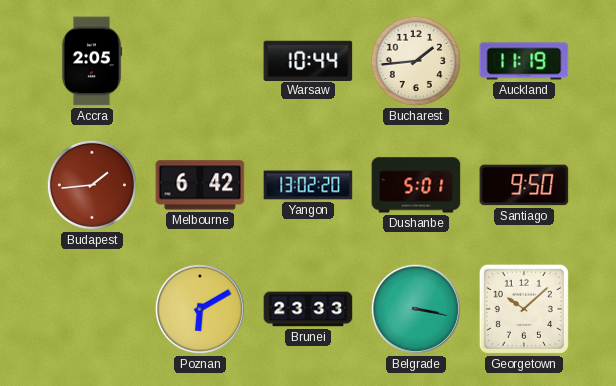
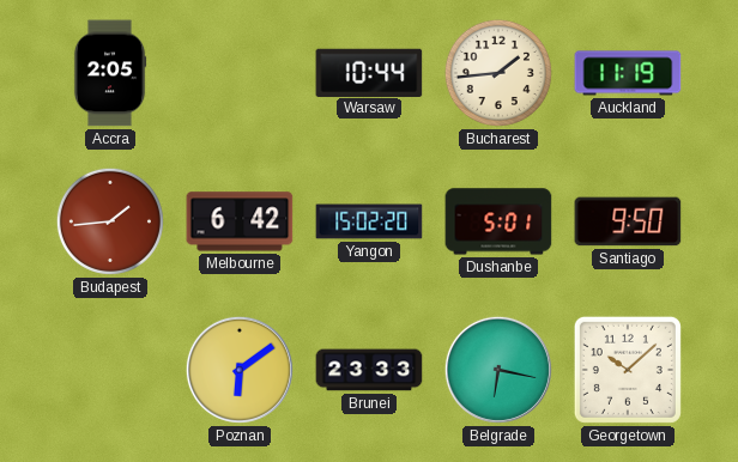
Yangon: 13:02 -> 15:02 (369, 221)
Poznan: 6:10 -> 6:09 (240, 370)
Belgrade: 3:17 -> 6:17 (498, 370)
